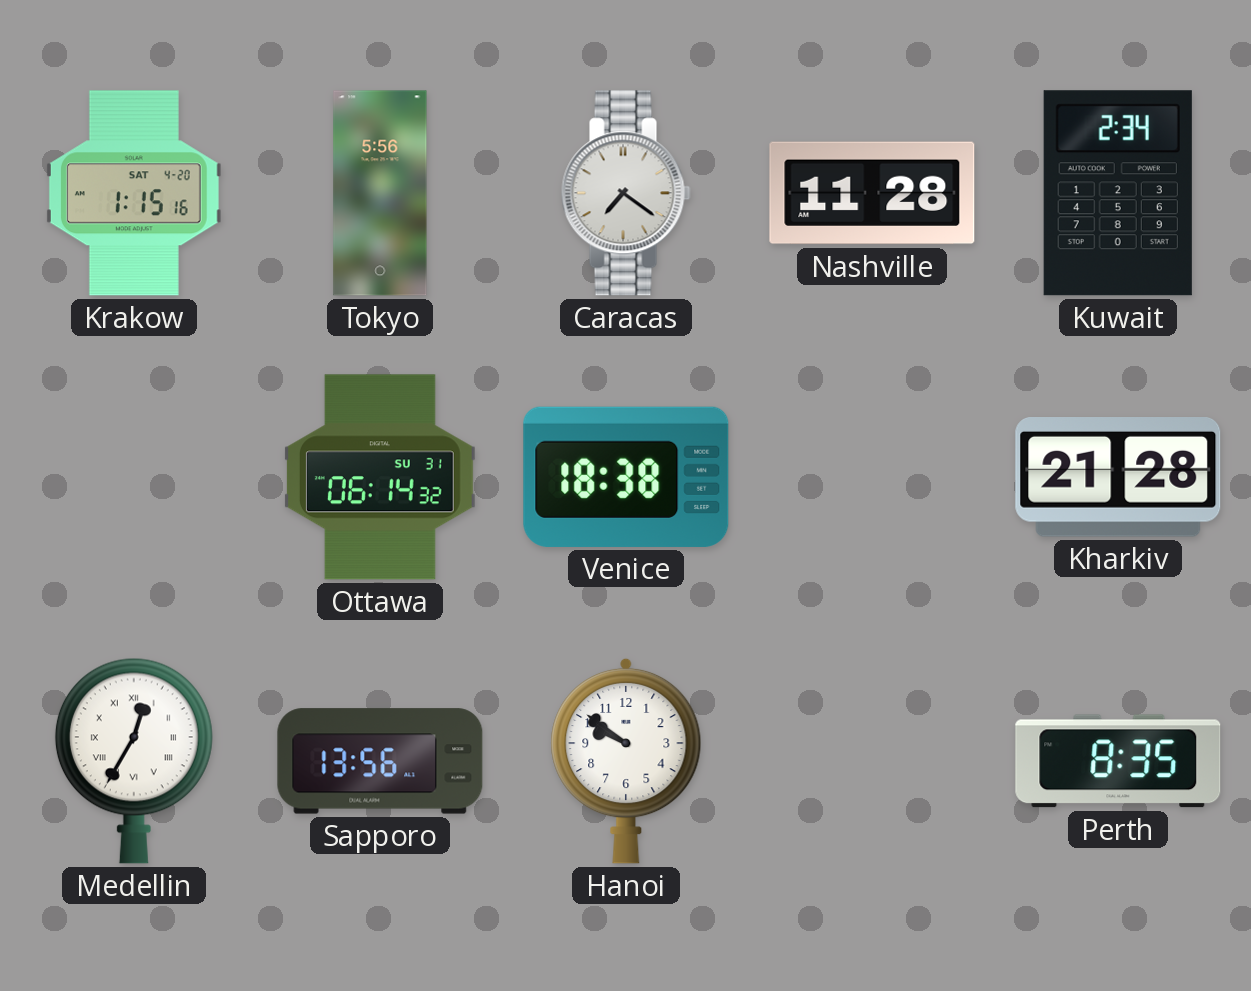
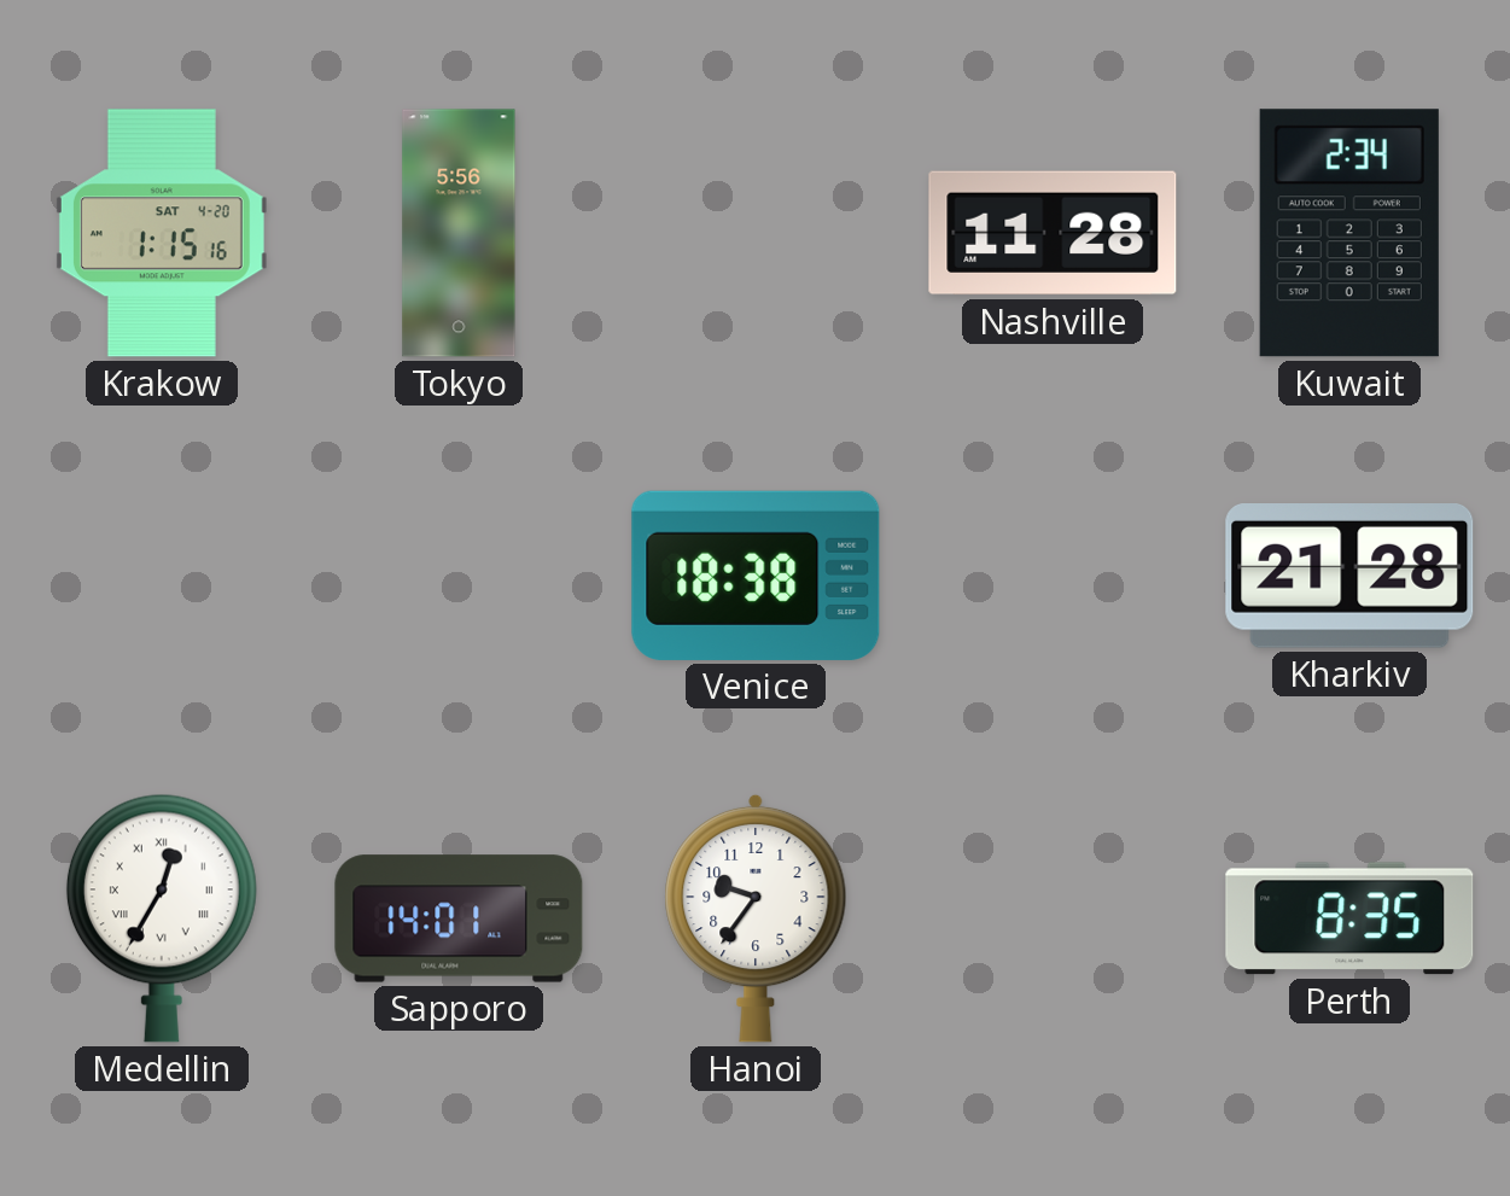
Caracas: 7:21 -> none (626, 193)
Ottawa: 06:14 -> none (380, 477)
Sapporo: 13:56 -> 14:01 (459, 918)
Hanoi: 9:51 -> 9:36 (756, 918)
